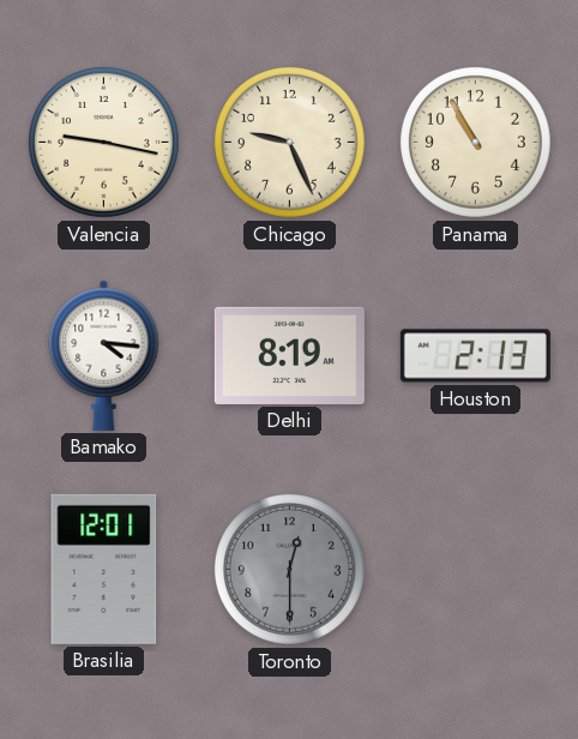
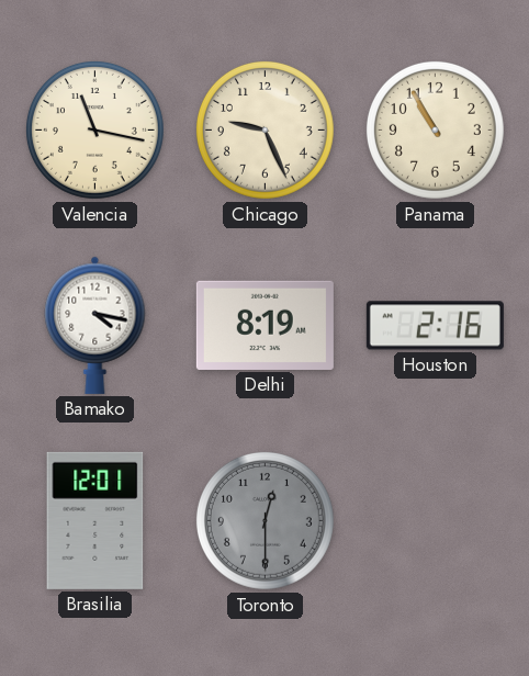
Valencia: 9:17 -> 11:17 (94, 129)
Bamako: 4:16 -> 4:17 (95, 325)
Houston: 2:13 -> 2:16 (435, 326)
